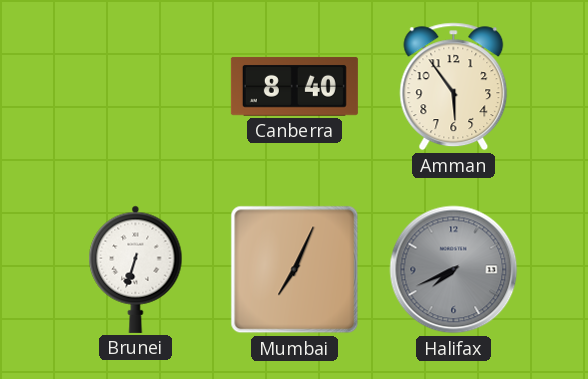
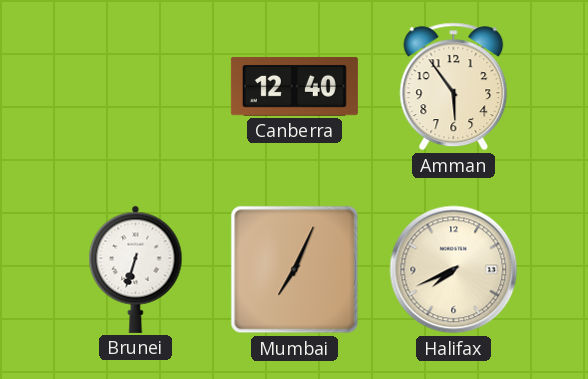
Canberra: 8:40 -> 12:40 (294, 87)
Halifax dial: grey -> cream (454, 270)
